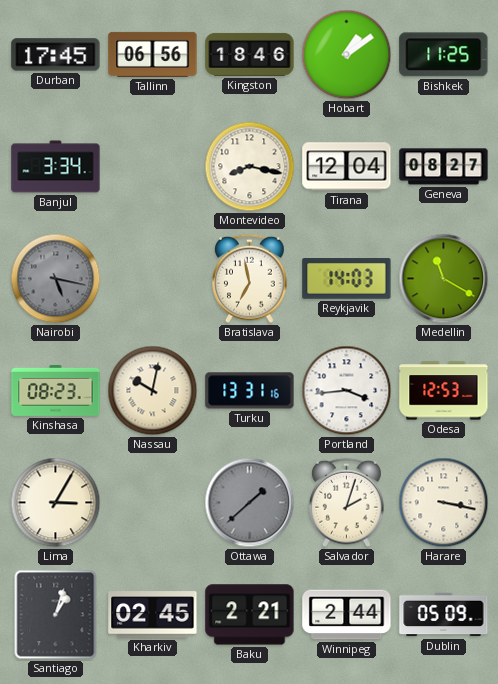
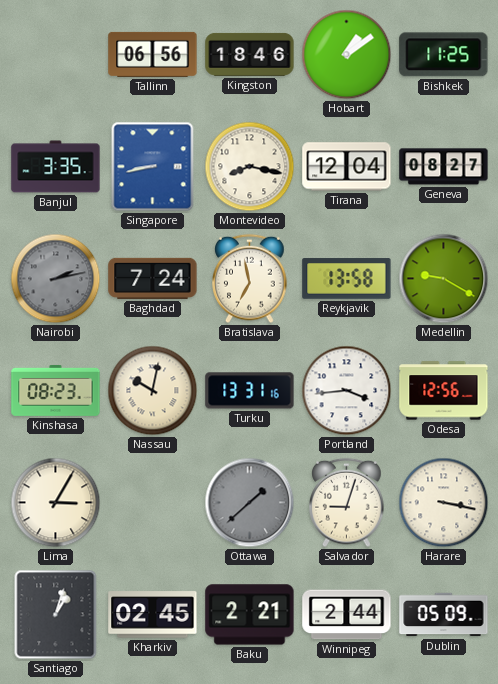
Durban: 17:45 -> none (56, 55)
Banjul: 3:34 -> 3:35 (56, 167)
Singapore: none -> 8:43 (153, 167)
Nairobi: 5:17 -> 2:13 (56, 279)
Baghdad: none -> 7:24 (153, 278)
Reykjavik: 14:03 -> 13:58 (347, 279)
Medellin: 11:20 -> 9:20 (444, 279)
Odesa: 12:53 -> 12:56 (444, 391)
Salvador: 2:03 -> 9:03 (347, 503)
